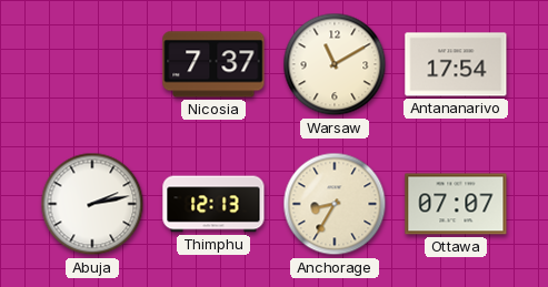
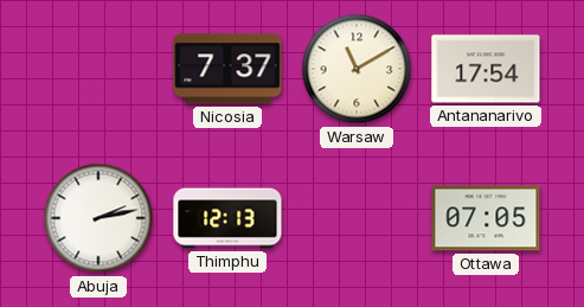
Anchorage: 8:35 -> none (335, 204)
Ottawa: 07:07 -> 07:05 (486, 218)
